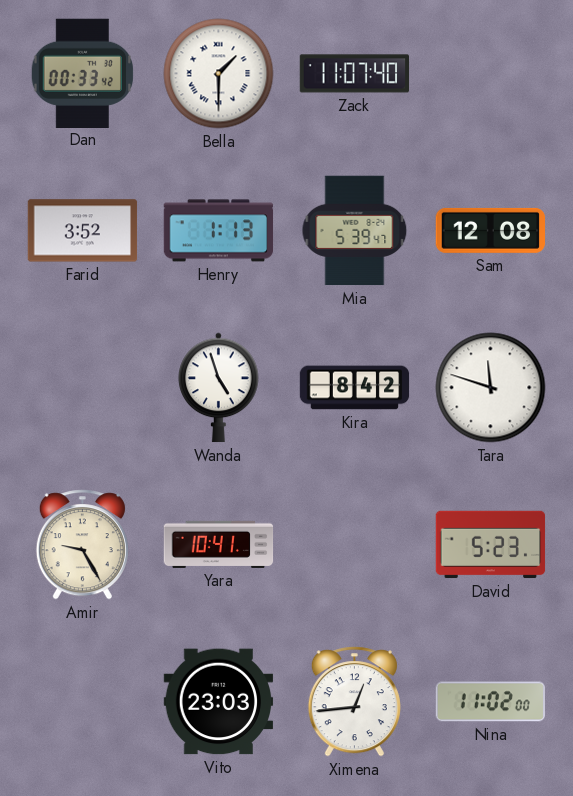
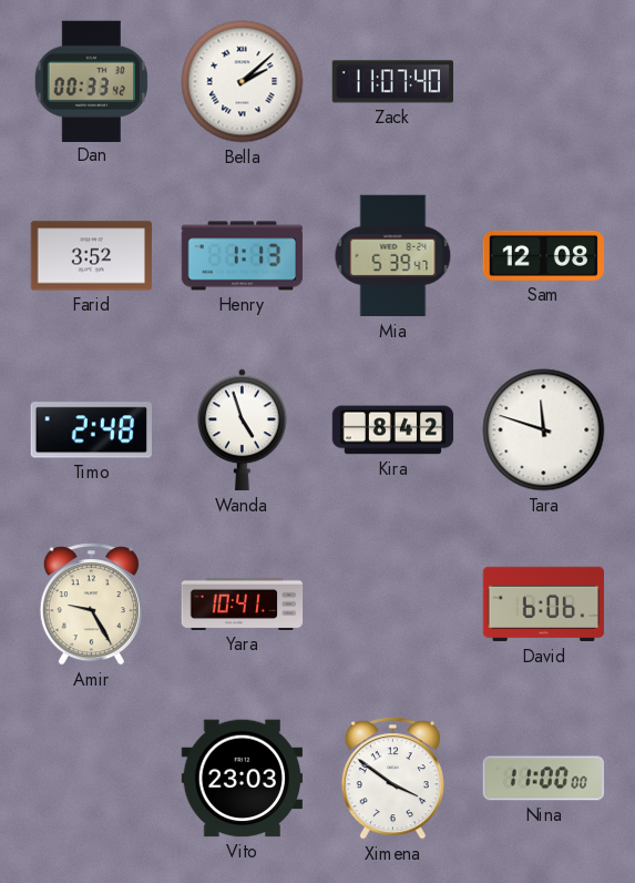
Bella: 1:30 -> 2:08 (243, 82)
Timo: none -> 2:48 (91, 430)
David: 5:23 -> 6:06 (544, 605)
Ximena: 12:44 -> 3:51 (392, 779)
Nina: 11:02 -> 11:00 (544, 779)
